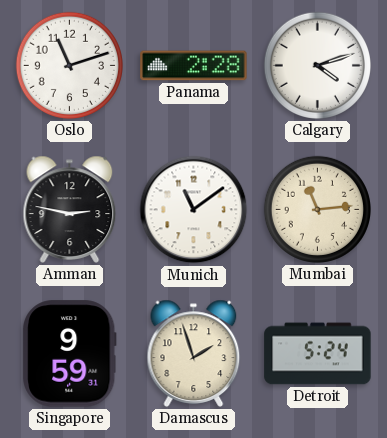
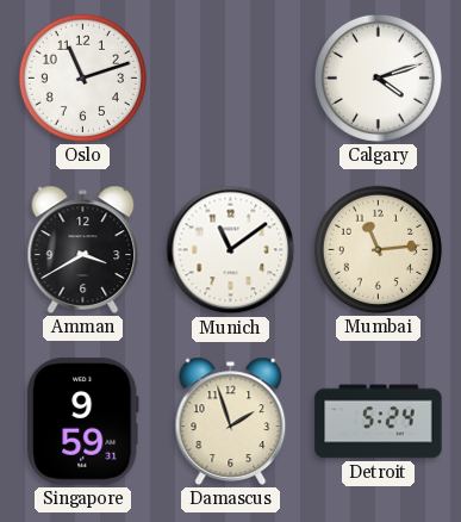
Panama: 2:28 -> none (194, 66)
Amman: 2:47 -> 3:40 (83, 249)
